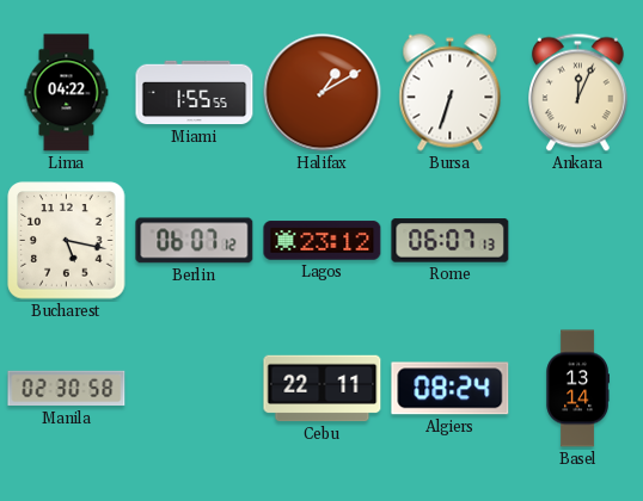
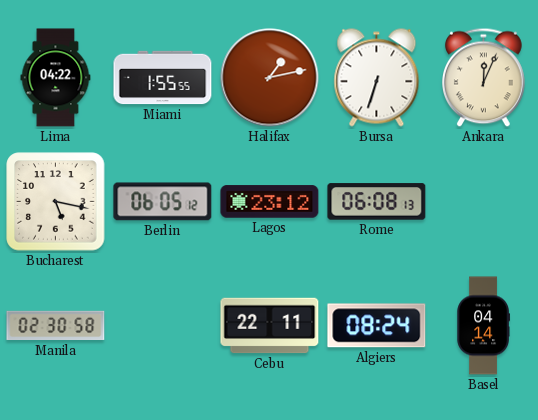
Halifax: 1:10 -> 1:13 (270, 78)
Berlin: 06:07 -> 06:05 (163, 202)
Rome: 06:07 -> 06:08 (377, 202)
Basel: 13:14 -> 04:14 (483, 326)
